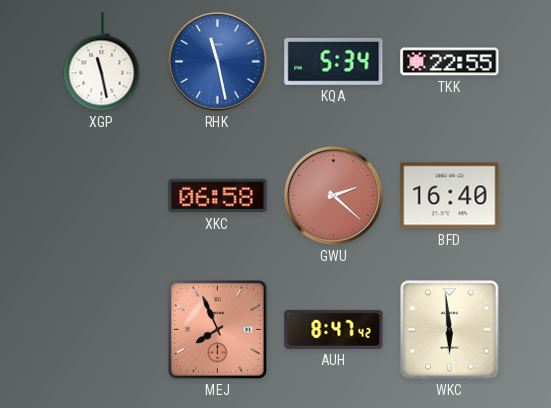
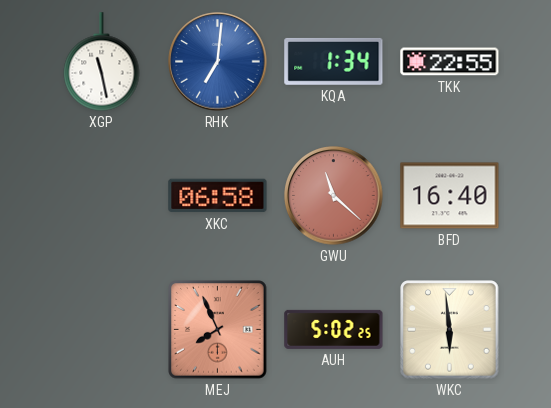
RHK: 11:28 -> 7:01 (218, 62)
KQA: 5:34 -> 1:34 (334, 61)
GWU: 2:22 -> 11:22 (334, 196)
AUH: 8:47 -> 5:02 (334, 329)
